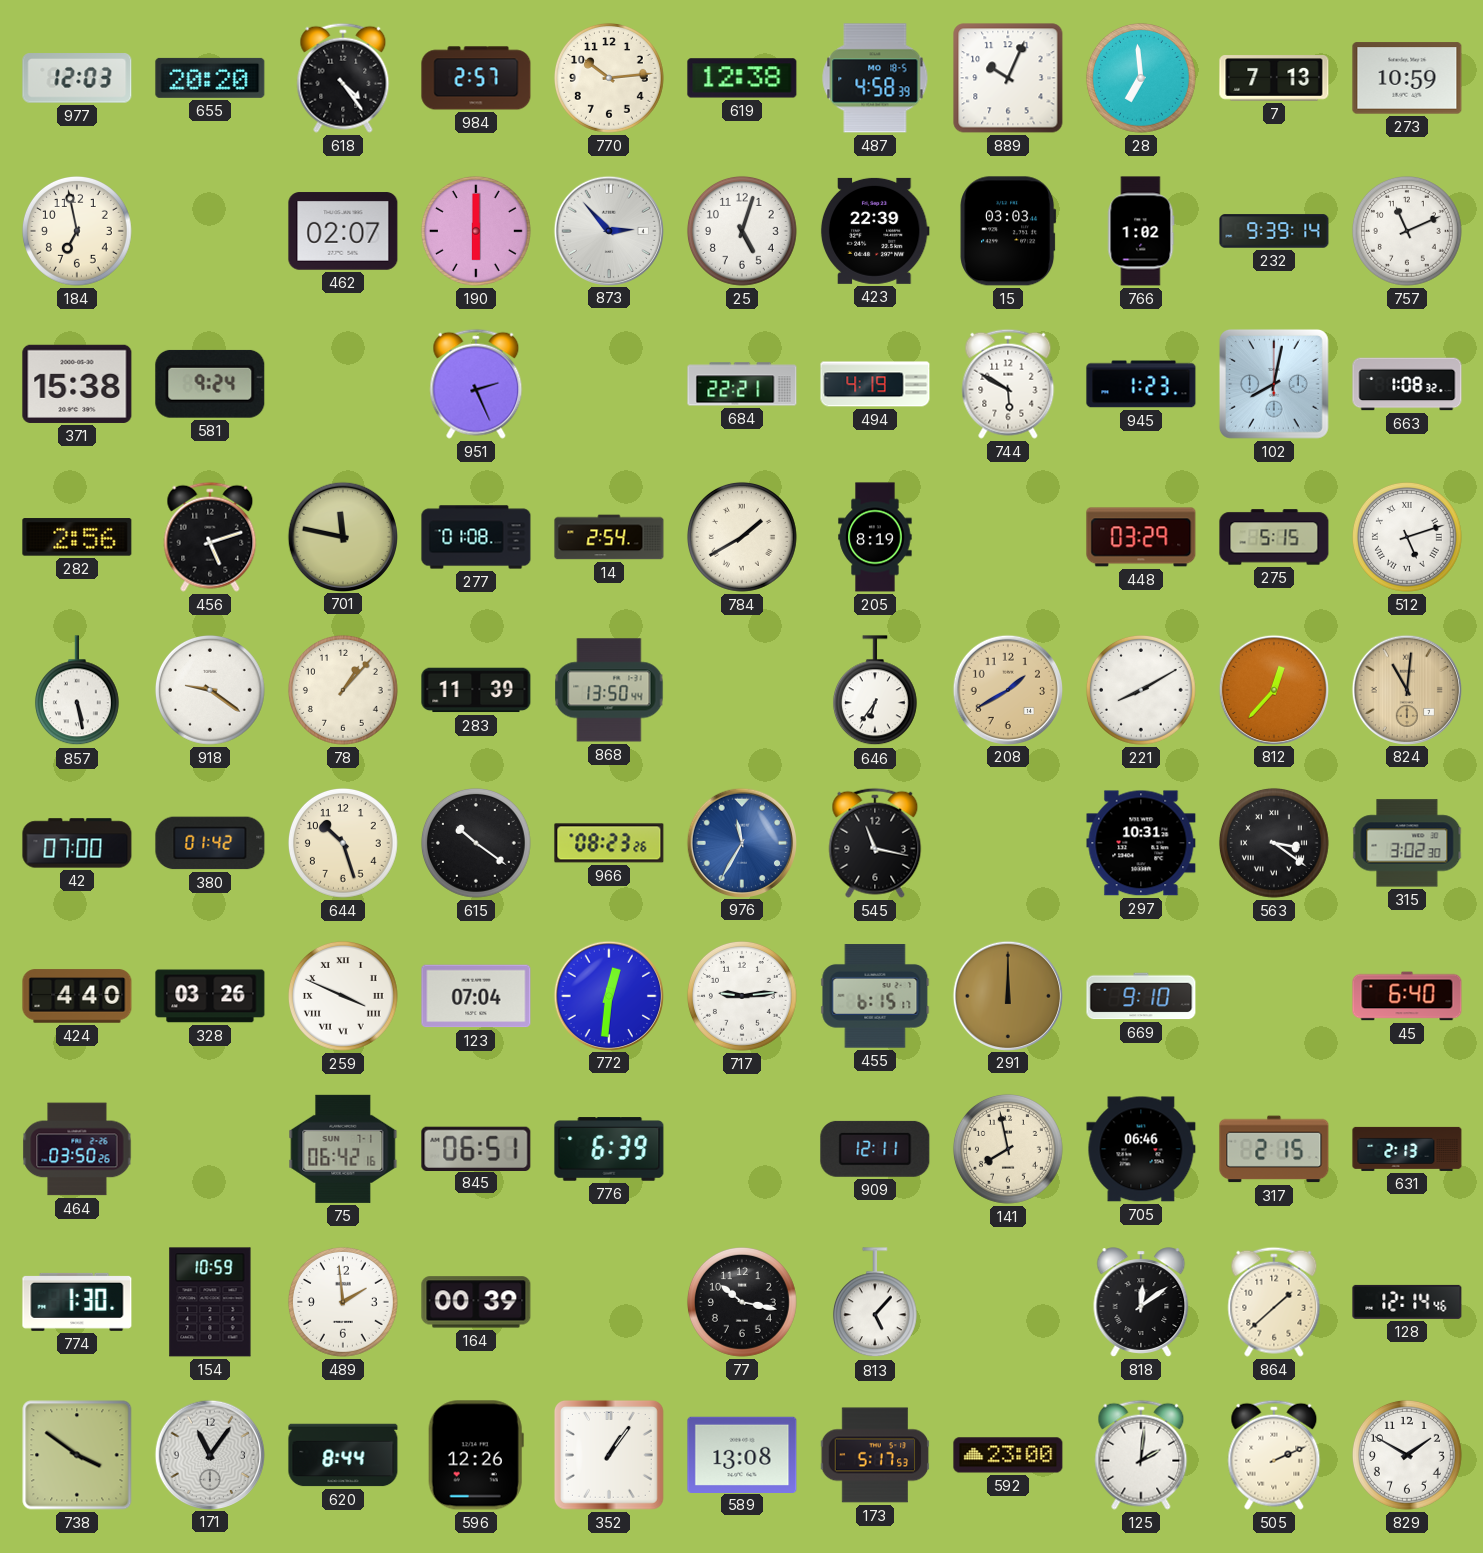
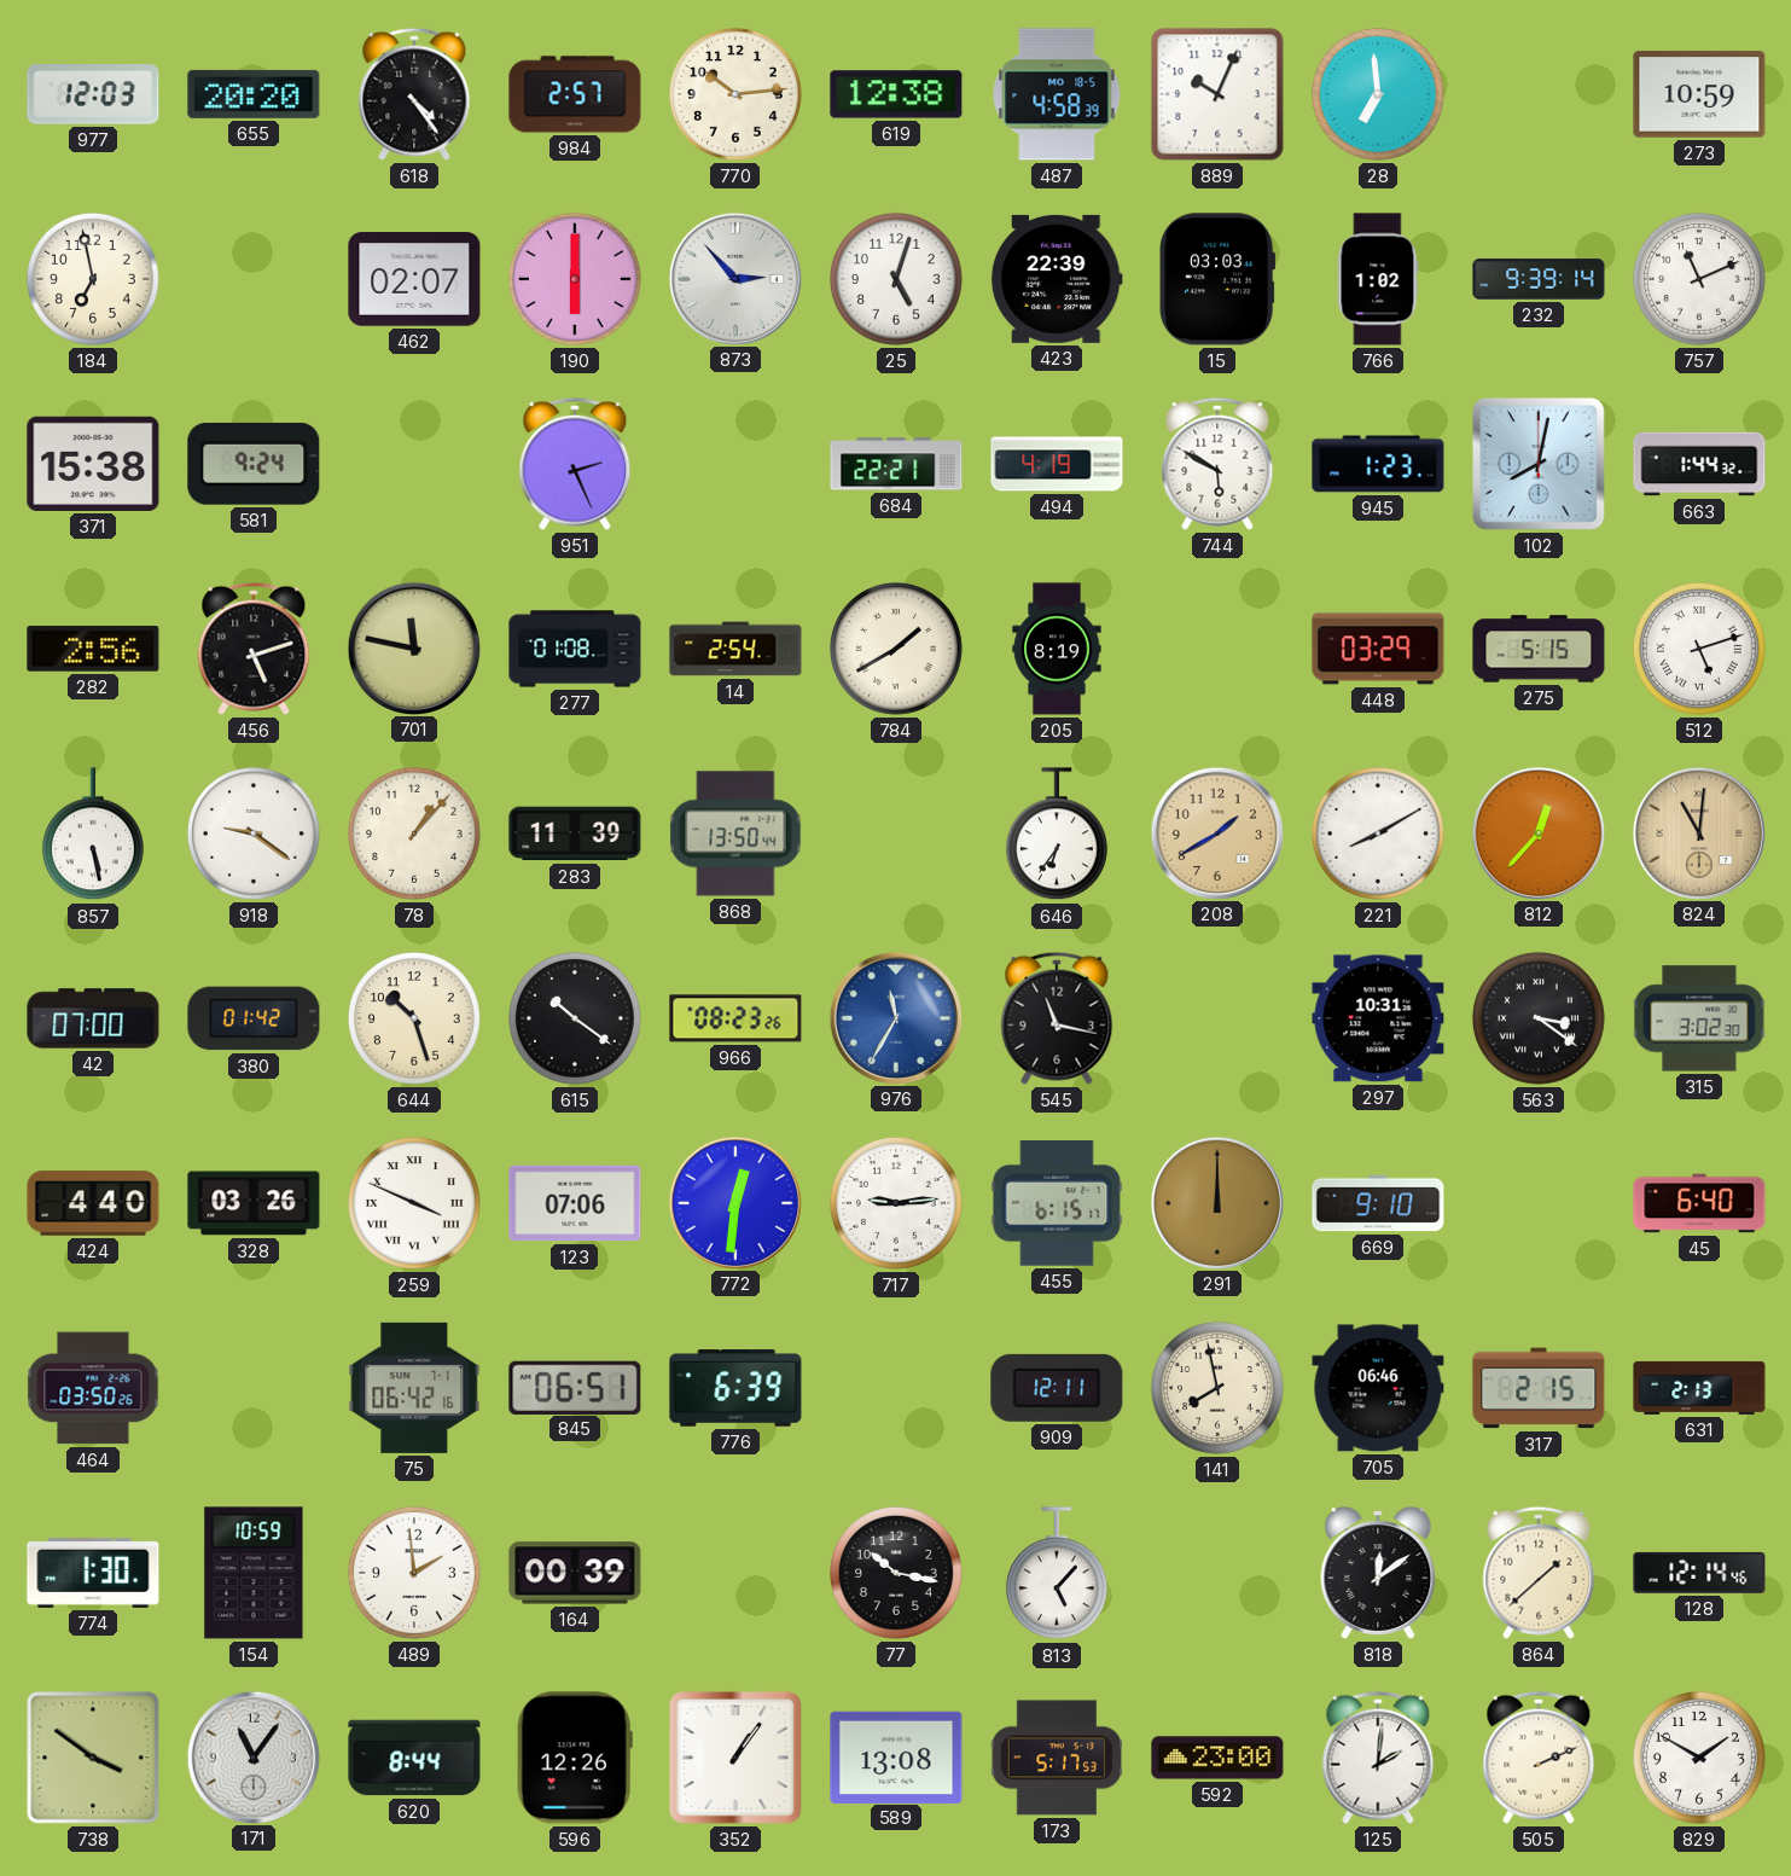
7: 7:13 -> none (1274, 78)
663: 1:08 -> 1:44 (1699, 464)
123: 07:04 -> 07:06 (575, 1203)
